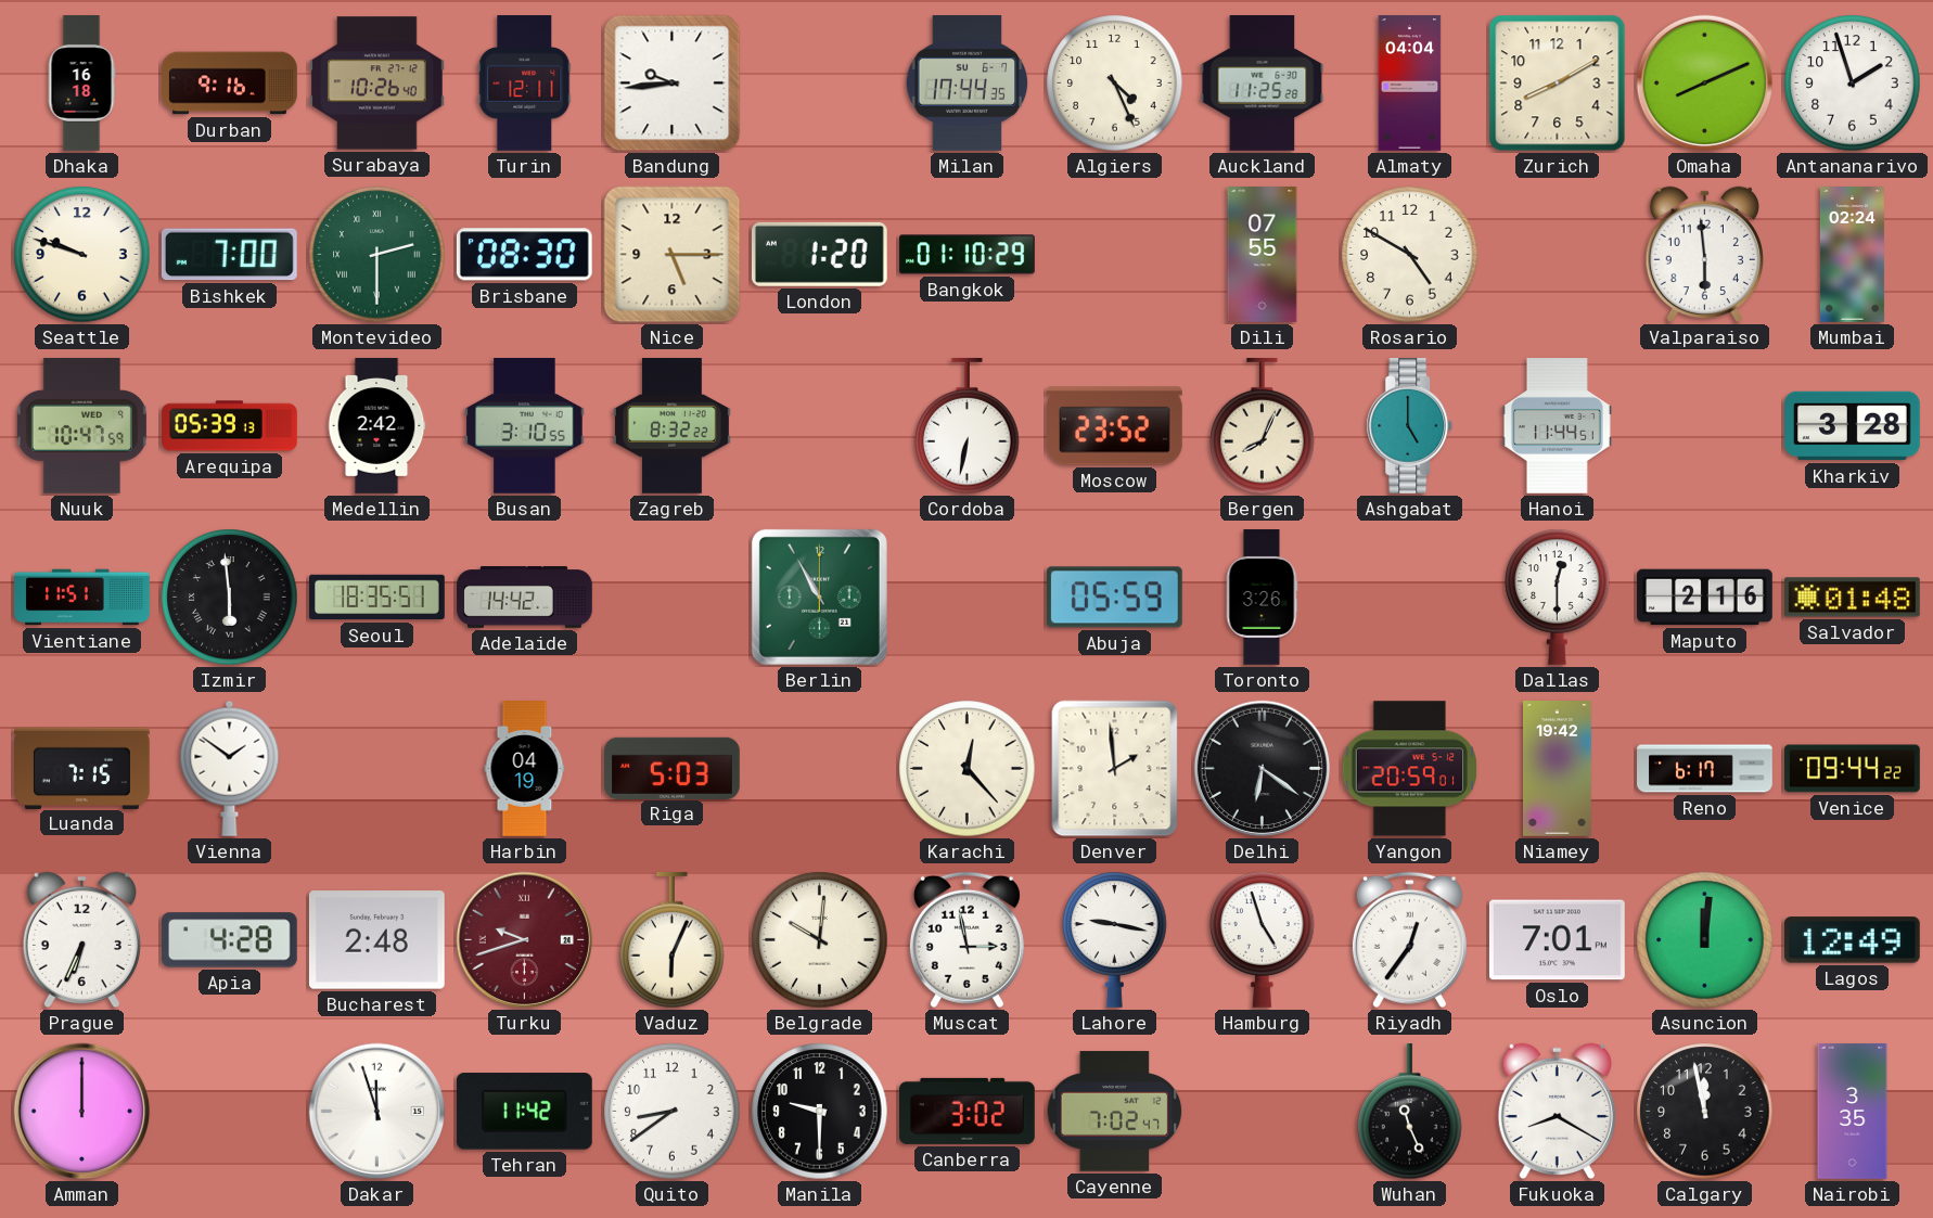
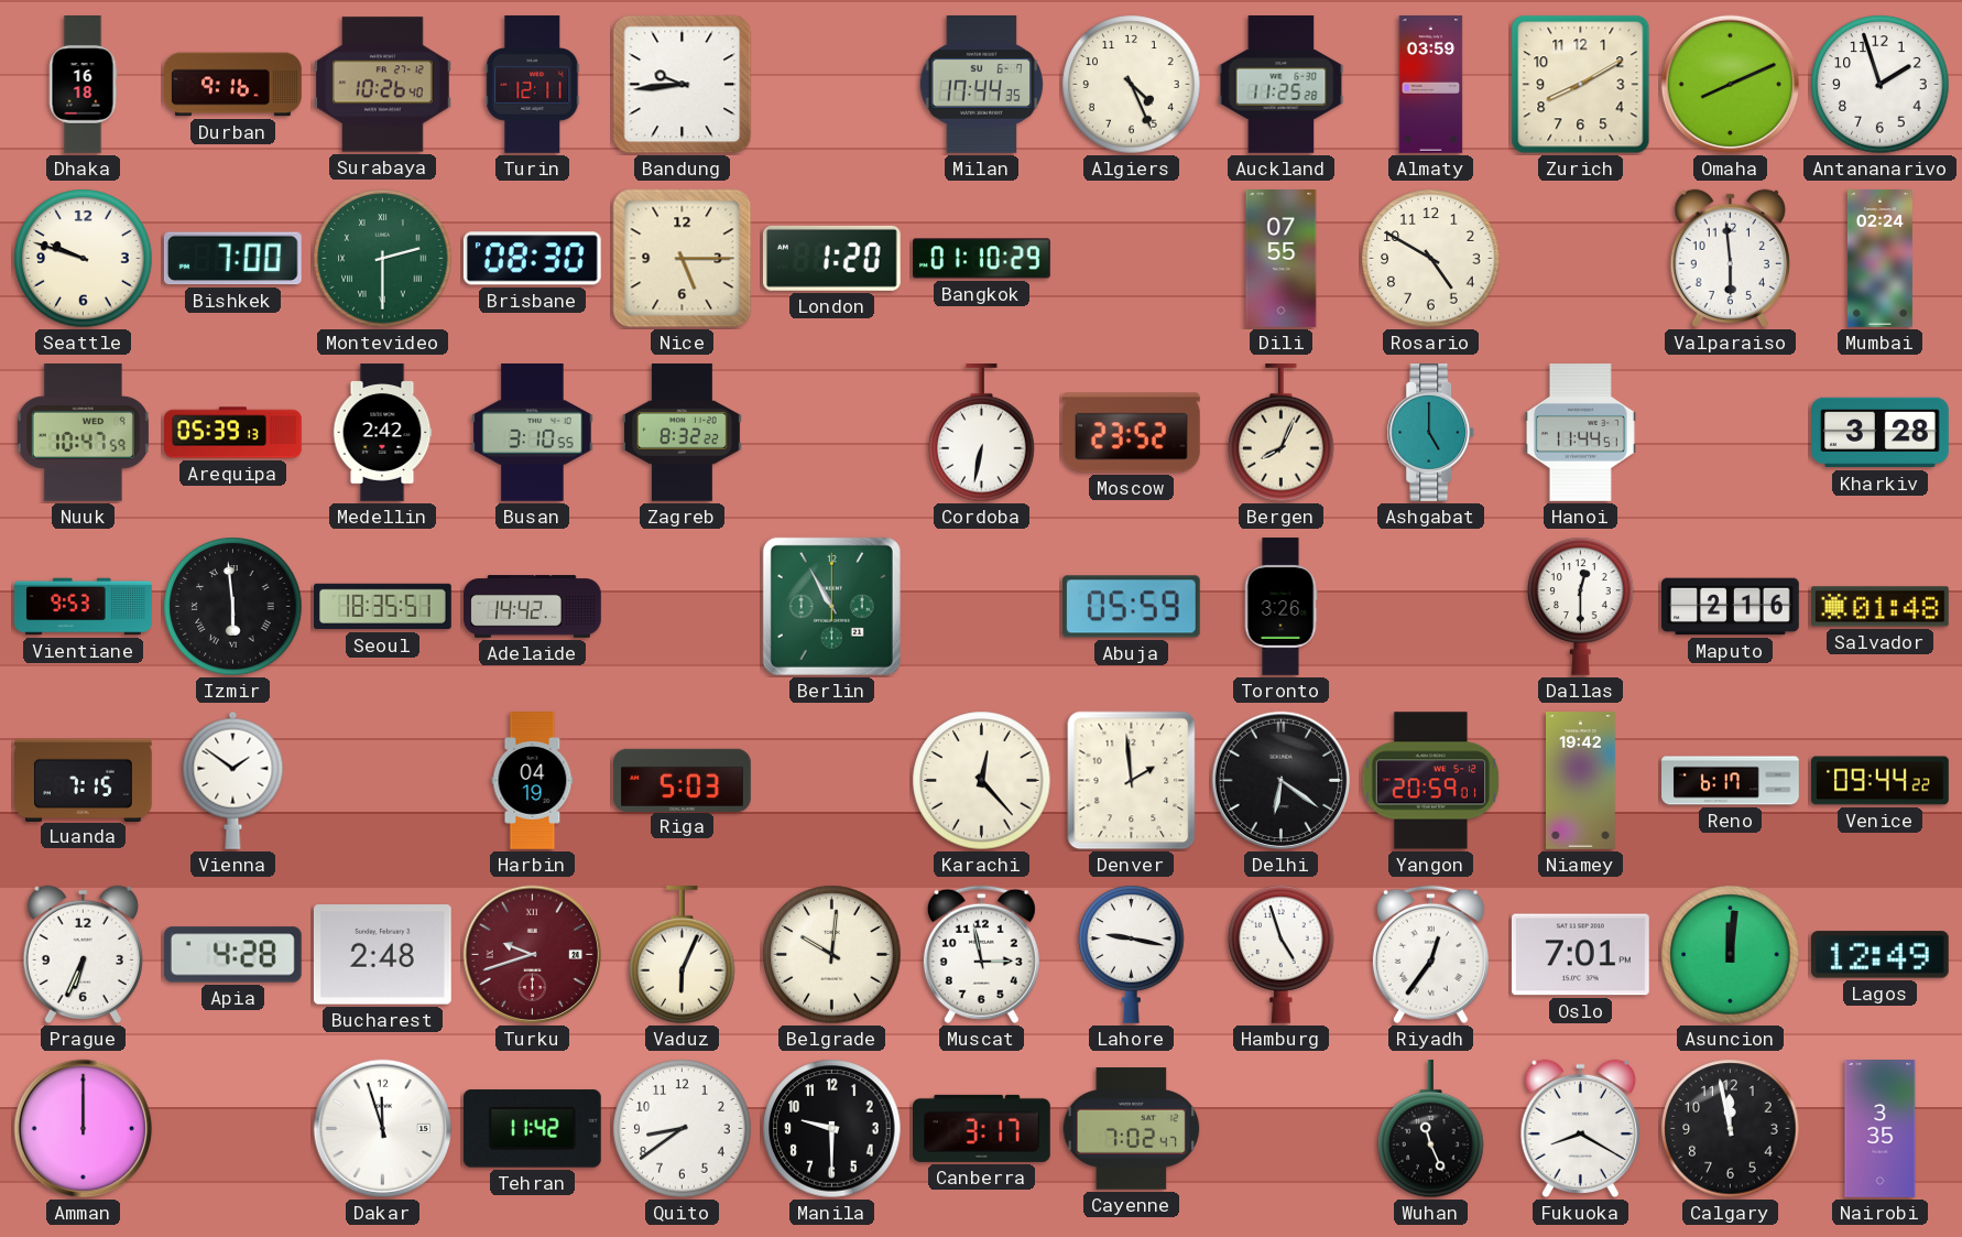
Almaty: 04:04 -> 03:59 (1431, 85)
Vientiane: 11:51 -> 9:53 (84, 607)
Canberra: 3:02 -> 3:17 (982, 1128)
